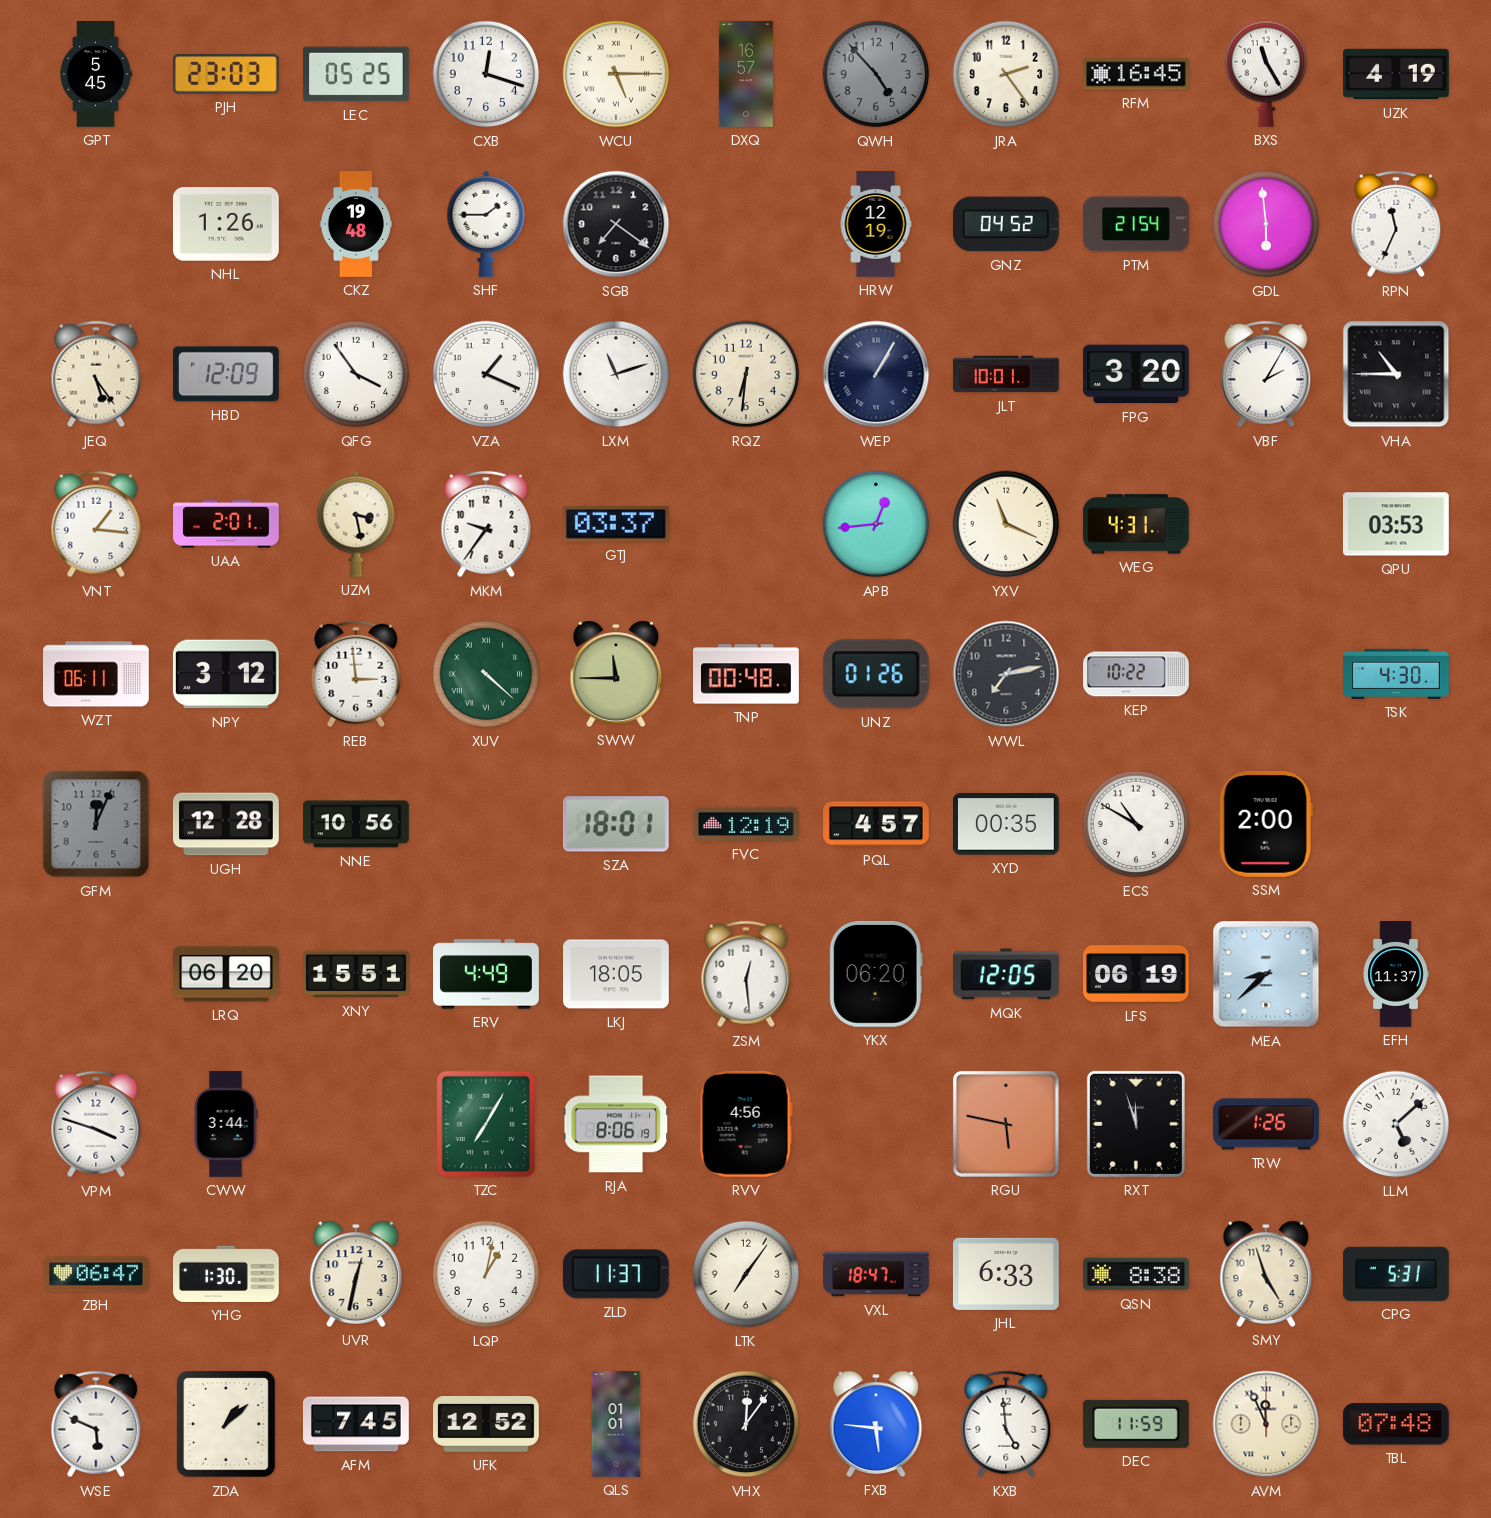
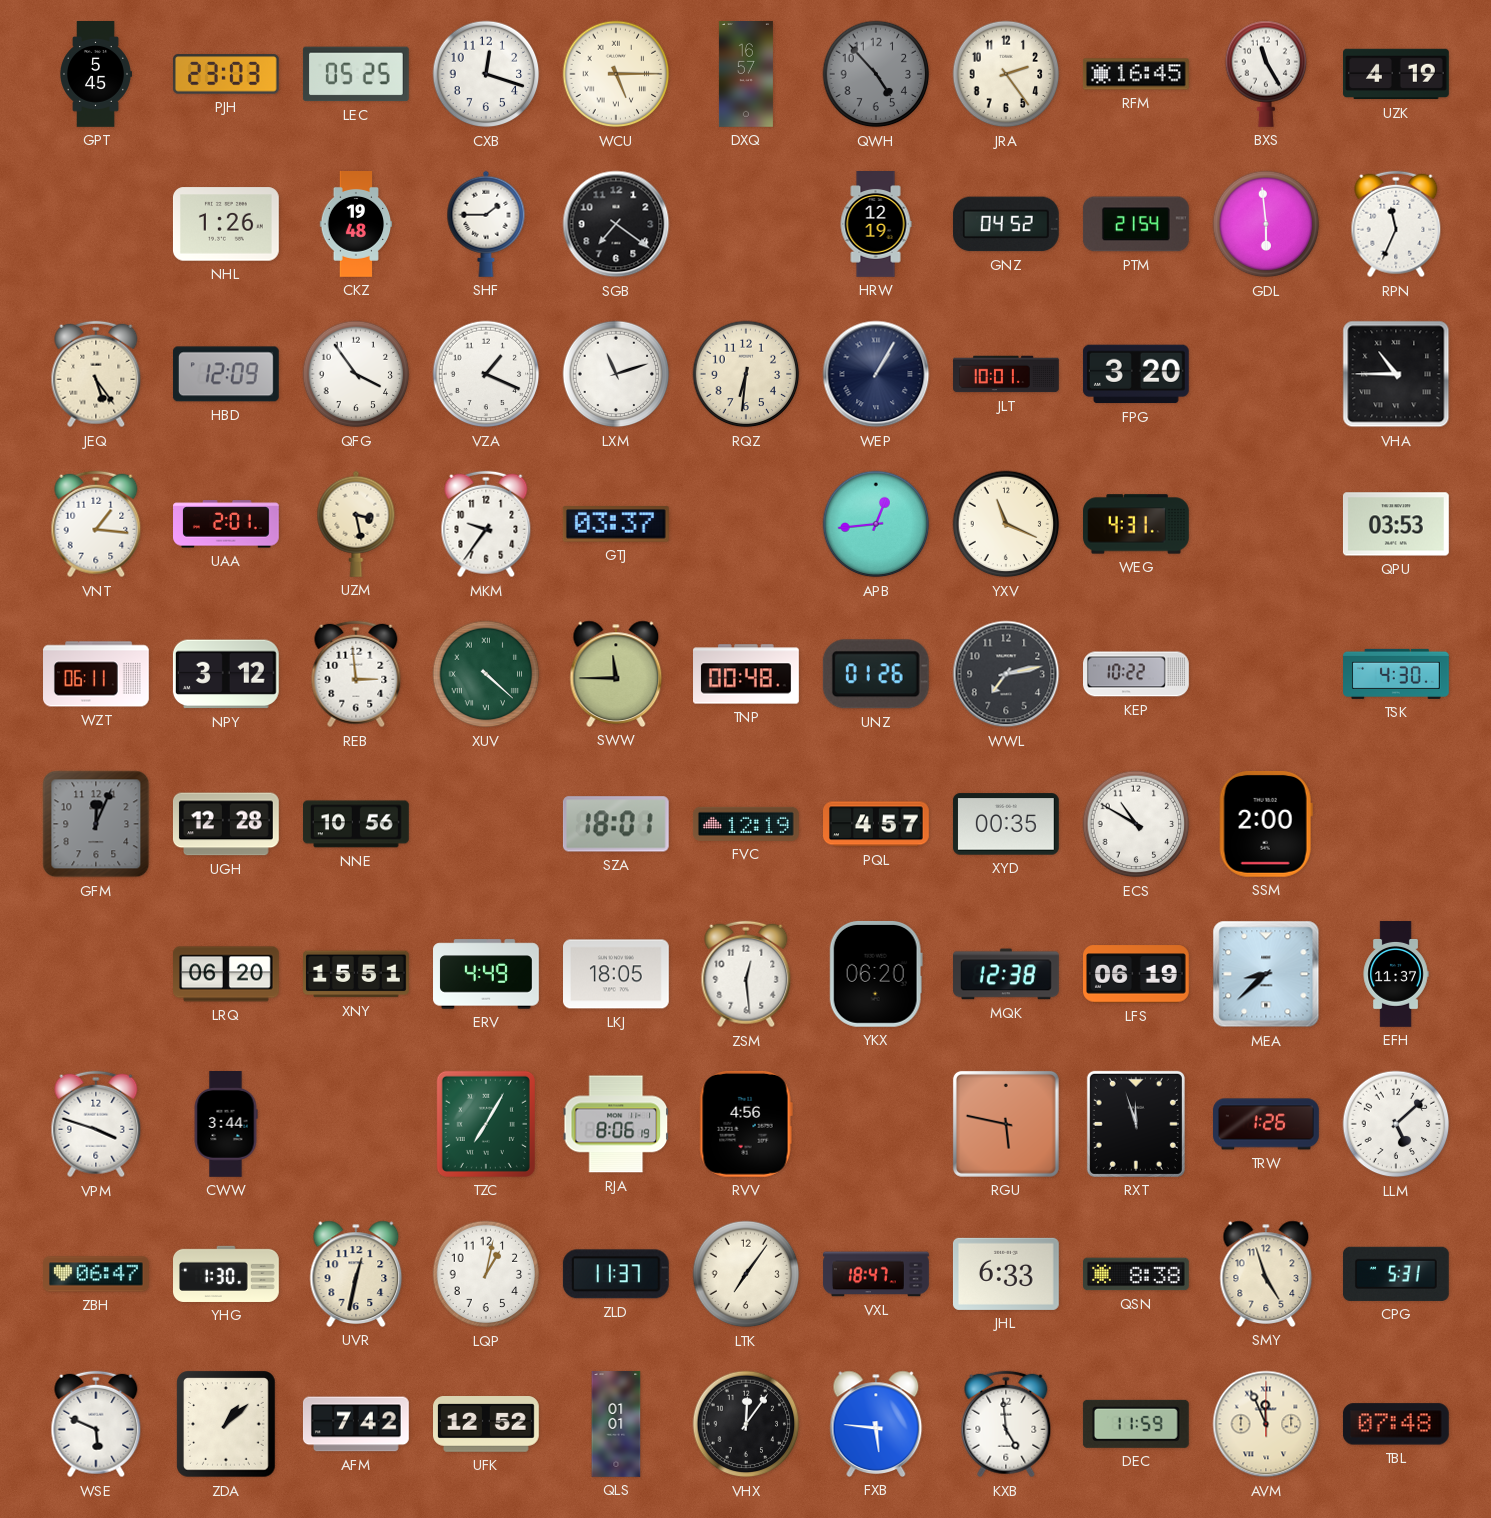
VBF: 2:05 -> none (1266, 374)
MQK: 12:05 -> 12:38 (1007, 974)
AFM: 7:45 -> 7:42 (356, 1424)
